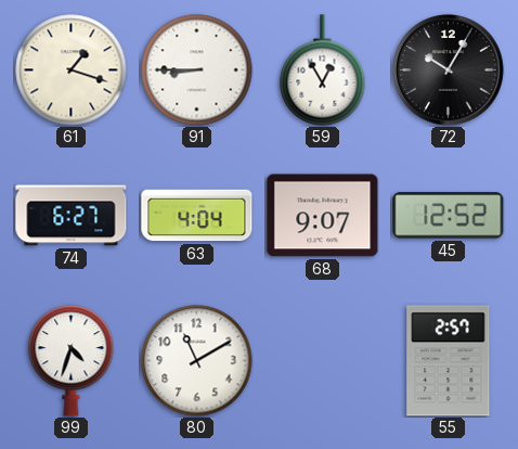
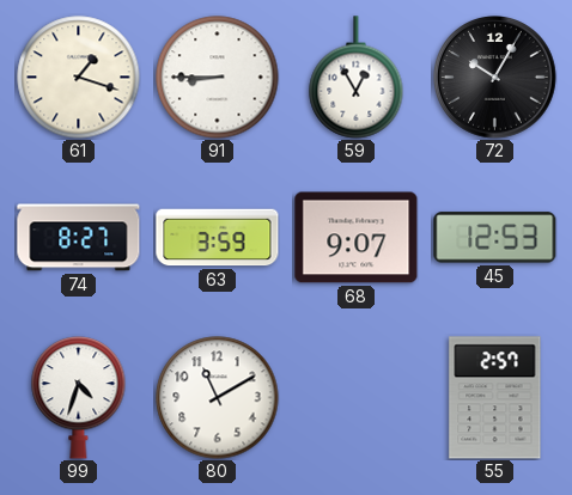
74: 6:27 -> 8:27 (79, 238)
63: 4:04 -> 3:59 (218, 238)
45: 12:52 -> 12:53 (495, 238)
